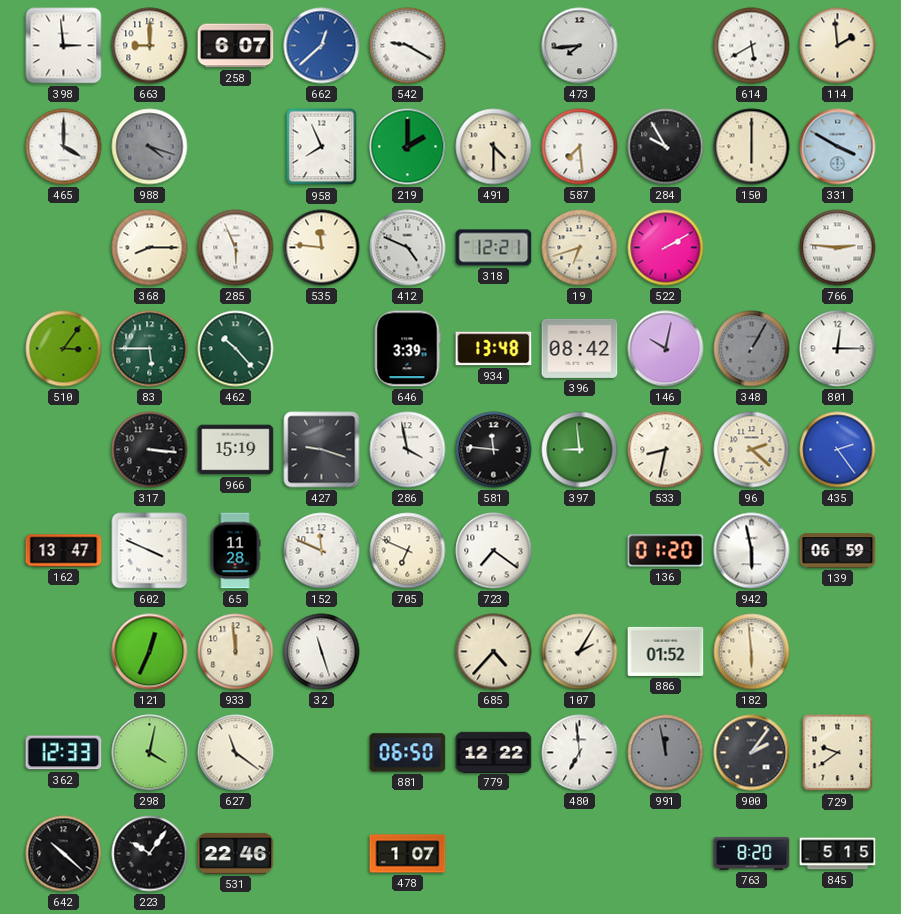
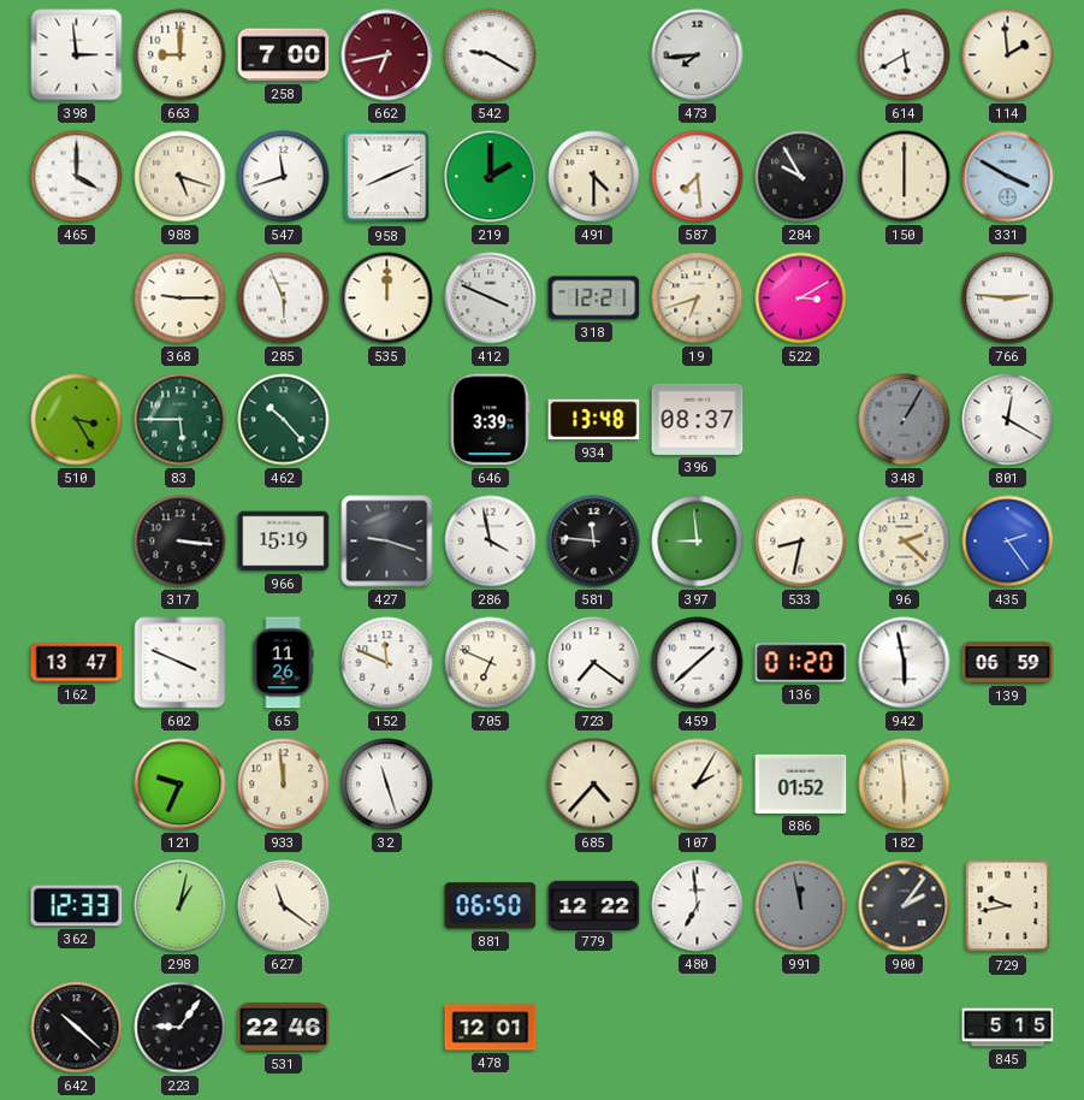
258: 6:07 -> 7:00 (284, 55)
662: 12:38 -> 6:43 (387, 55)
662 dial: blue -> burgundy (387, 55)
988: 4:18 -> 5:18 (180, 177)
988 dial: grey -> cream (180, 177)
547: none -> 11:42 (284, 177)
958: 7:56 -> 8:11 (387, 177)
368: 8:15 -> 9:15 (180, 298)
535: 11:46 -> 12:00 (387, 298)
412: 4:49 -> 3:49 (491, 298)
522: 2:10 -> 3:10 (801, 298)
510: 3:06 -> 3:25 (77, 420)
396: 08:42 -> 08:37 (698, 419)
146: 10:02 -> none (666, 349)
801: 12:15 -> 12:20 (1008, 420)
65: 11:28 -> 11:26 (283, 663)
459: none -> 1:38 (698, 663)
121: 12:34 -> 9:34 (180, 785)
298: 4:02 -> 1:02 (180, 906)
729: 9:39 -> 9:43 (1008, 906)
223: 10:06 -> 9:06 (180, 1028)
478: 1:07 -> 12:01 (491, 1028)
763: 8:20 -> none (752, 853)
